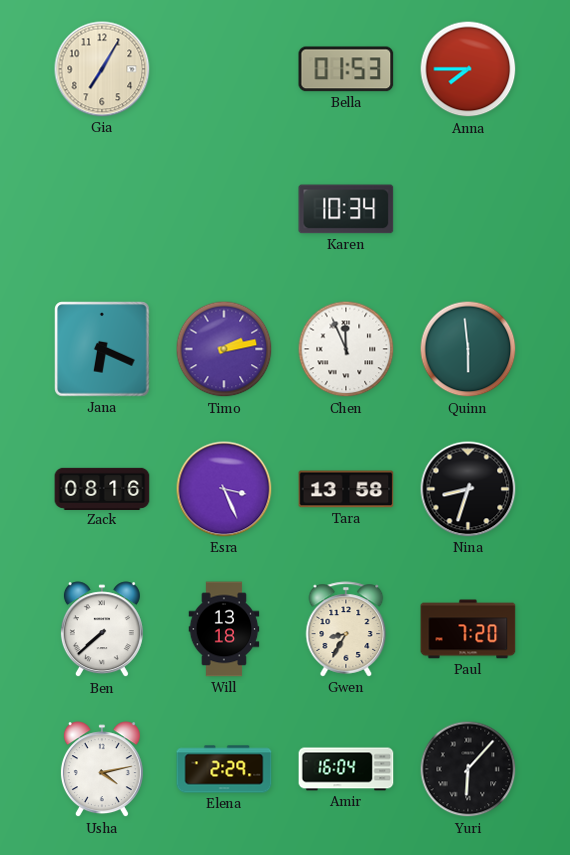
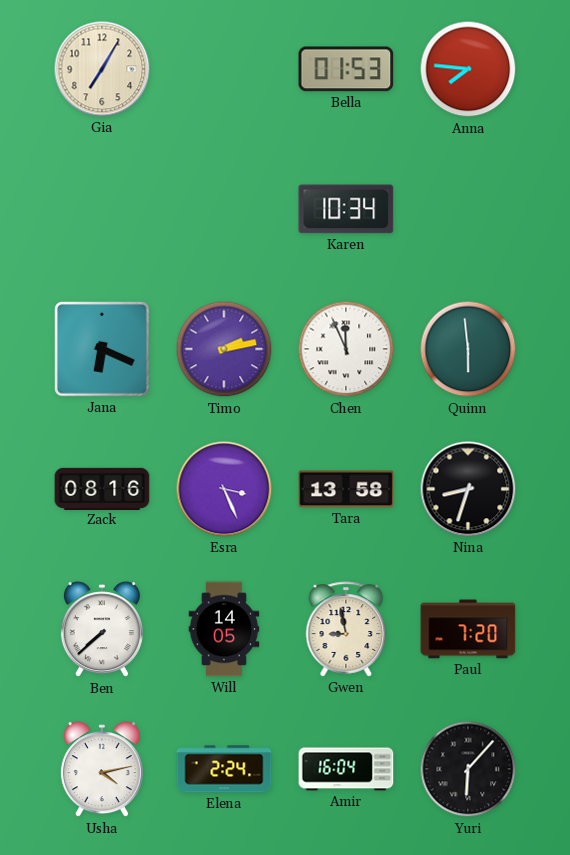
Anna: 7:45 -> 7:46 (468, 69)
Will: 13:18 -> 14:05 (224, 629)
Gwen: 8:35 -> 8:58 (346, 629)
Elena: 2:29 -> 2:24 (224, 769)
